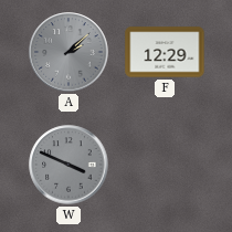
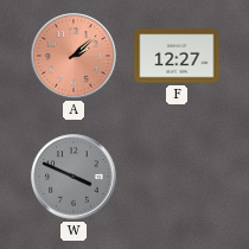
A dial: grey -> salmon (74, 56)
F: 12:29 -> 12:27 (177, 56)
